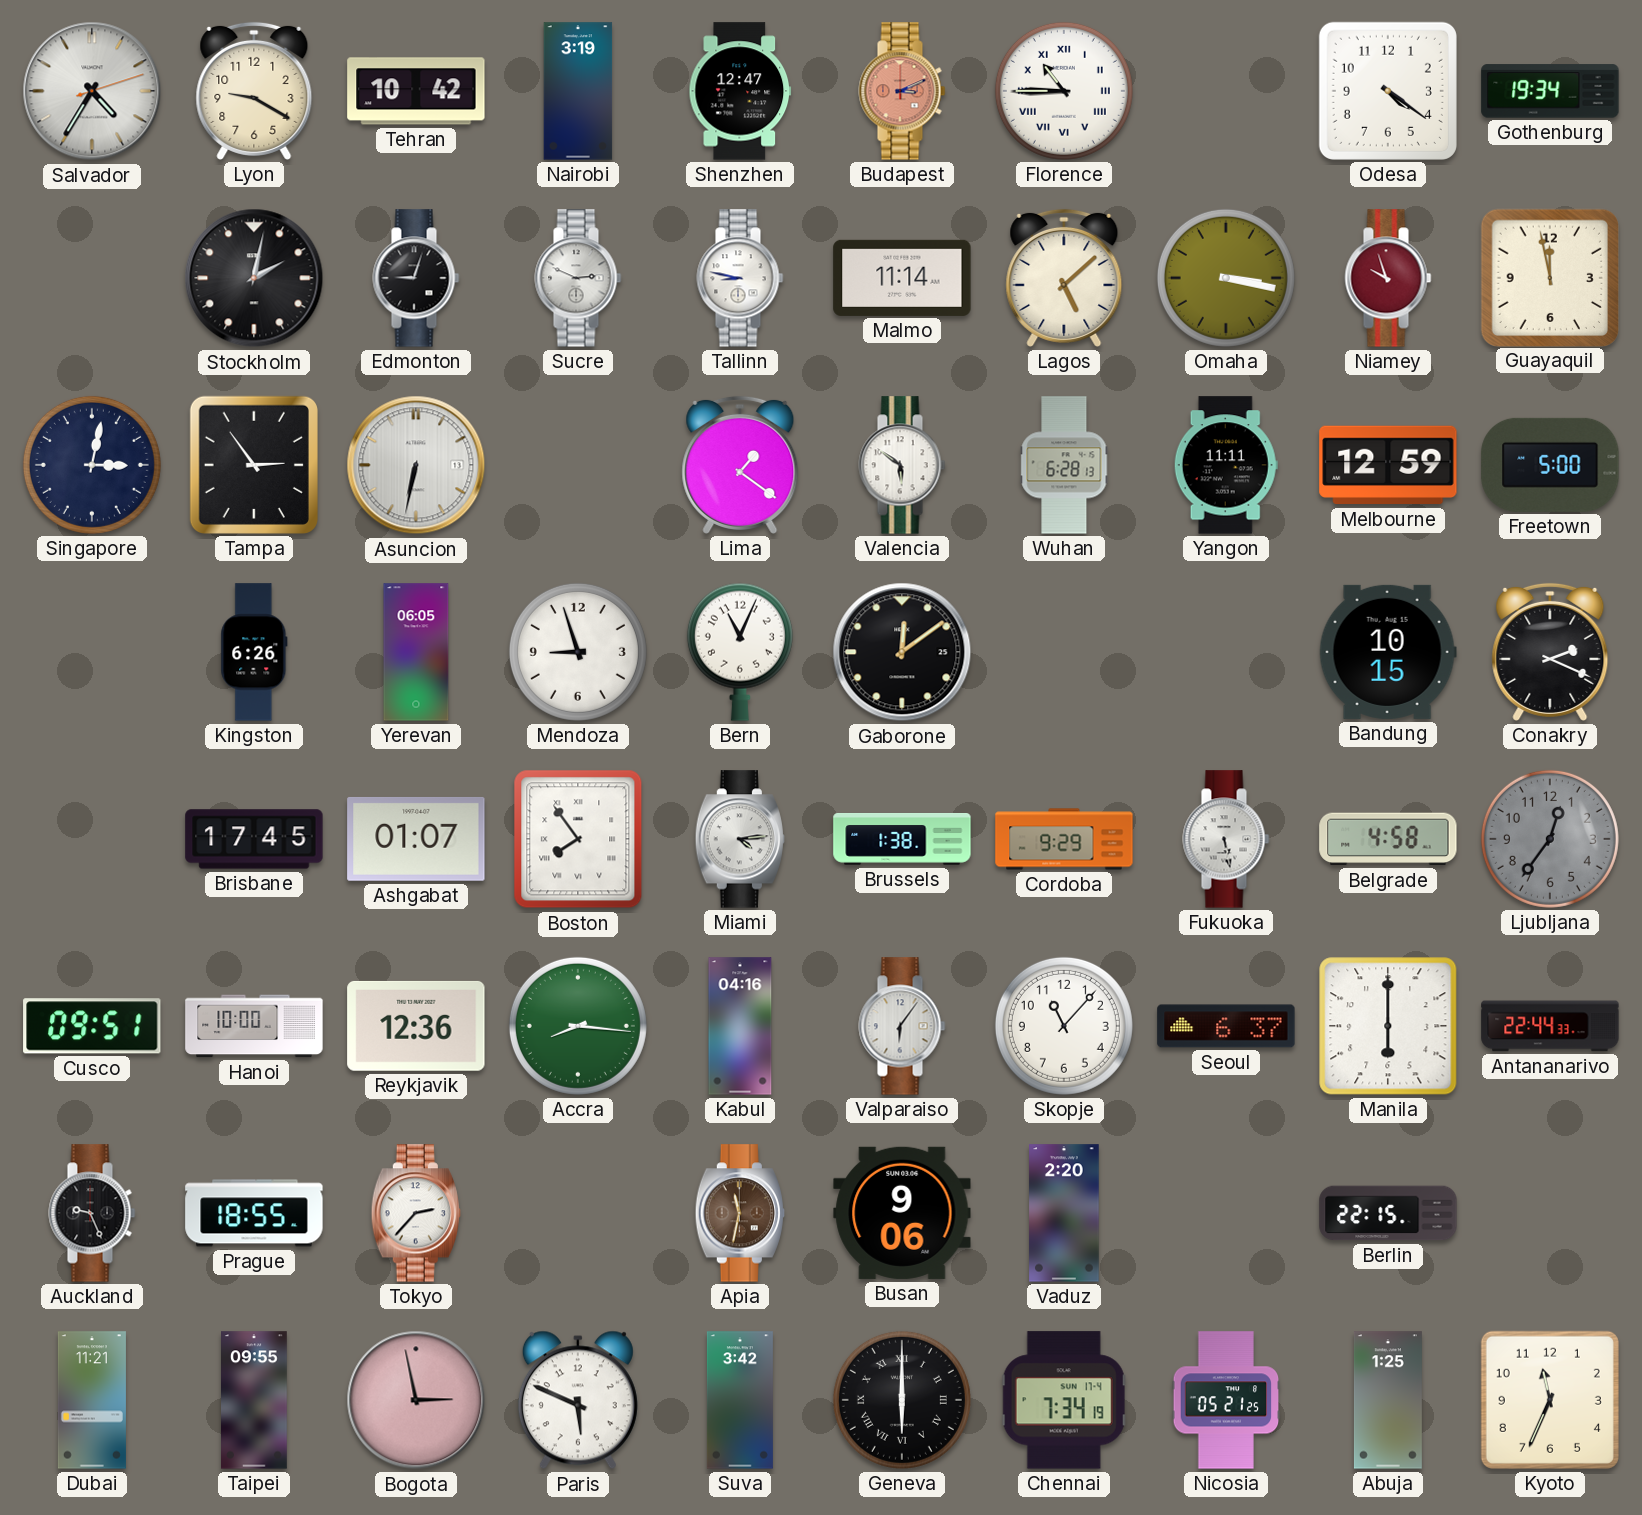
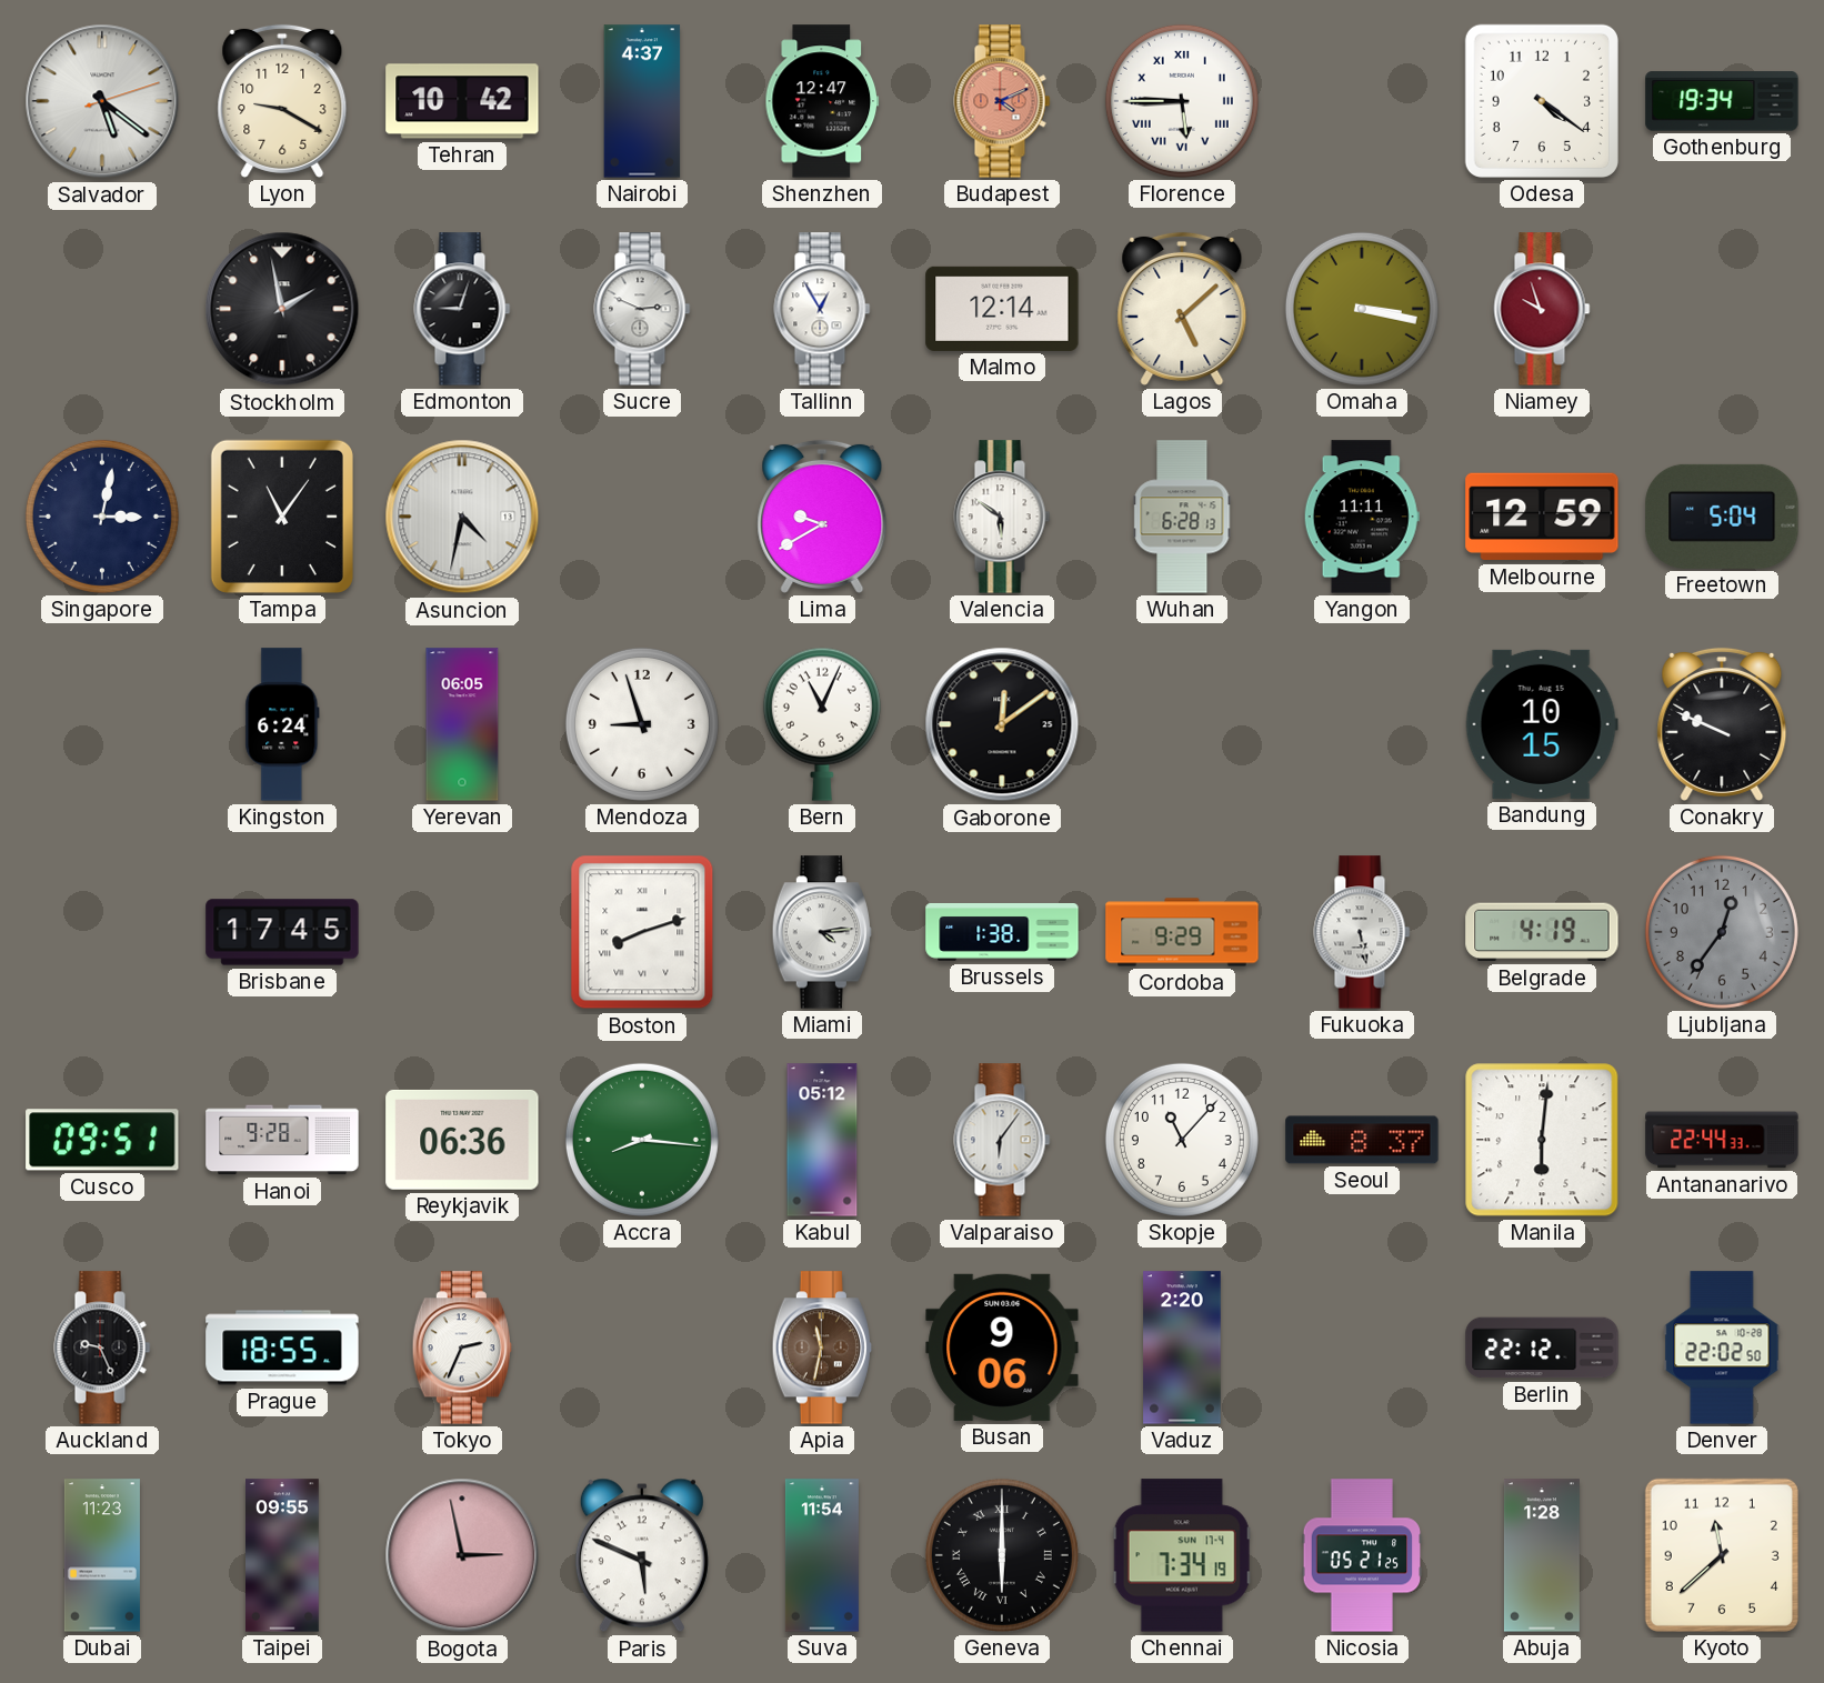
Salvador: 4:35 -> 5:21 (102, 101)
Nairobi: 3:19 -> 4:37 (642, 101)
Budapest: 3:11 -> 4:11 (1002, 101)
Florence: 10:45 -> 5:45 (1182, 101)
Stockholm: 2:02 -> 1:58 (282, 309)
Tallinn: 8:47 -> 12:55 (822, 309)
Malmo: 11:14 -> 12:14 (1002, 309)
Guayaquil: 11:58 -> none (1549, 277)
Tampa: 2:54 -> 11:06 (282, 517)
Asuncion: 6:32 -> 4:32 (462, 517)
Lima: 1:21 -> 9:40 (822, 517)
Freetown: 5:00 -> 5:04 (1722, 517)
Kingston: 6:26 -> 6:24 (282, 724)
Conakry: 2:19 -> 9:49 (1722, 724)
Ashgabat: 01:07 -> none (416, 839)
Boston: 7:54 -> 8:12 (642, 932)
Belgrade: 4:58 -> 4:19 (1542, 932)
Hanoi: 10:00 -> 9:28 (282, 1140)
Reykjavik: 12:36 -> 06:36 (462, 1140)
Kabul: 04:16 -> 05:12 (822, 1140)
Seoul: 6:37 -> 8:37 (1362, 1140)
Manila: 6:00 -> 6:01 (1542, 1140)
Tokyo: 2:37 -> 2:34 (462, 1348)
Berlin: 22:15 -> 22:12 (1542, 1348)
Denver: none -> 22:02 (1722, 1348)
Dubai: 11:21 -> 11:23 (102, 1555)
Suva: 3:42 -> 11:54 (822, 1555)
Abuja: 1:25 -> 1:28 (1542, 1555)
Kyoto: 11:34 -> 11:38 (1722, 1555)
